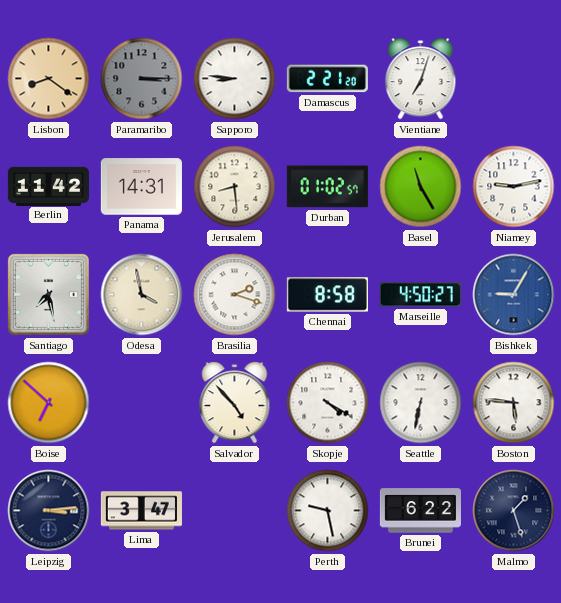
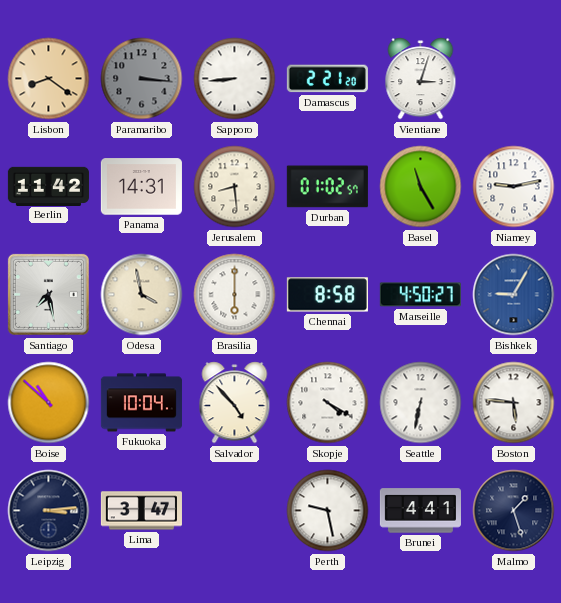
Paramaribo: 3:15 -> 3:16 (142, 79)
Sapporo: 8:46 -> 8:44 (235, 79)
Vientiane: 7:03 -> 3:03 (421, 79)
Brasilia: 2:18 -> 6:00 (235, 295)
Boise: 6:52 -> 10:52 (49, 403)
Fukuoka: none -> 10:04 (141, 403)
Brunei: 6:22 -> 4:41 (420, 511)
